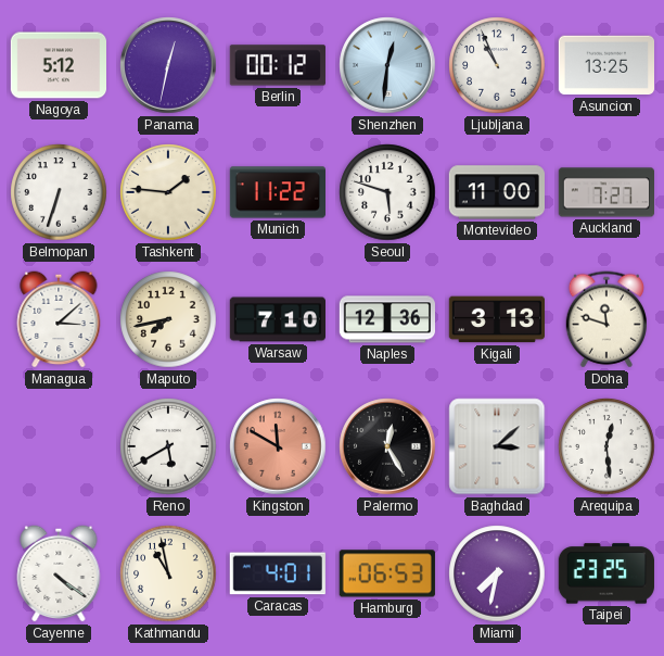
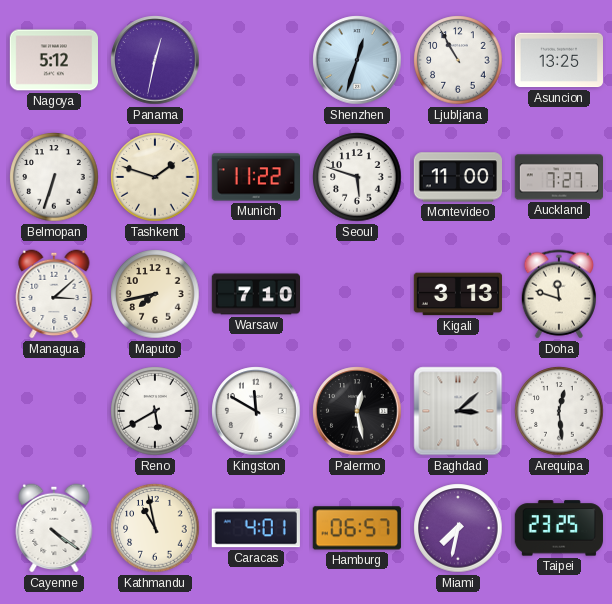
Berlin: 00:12 -> none (278, 65)
Shenzhen: 12:31 -> 12:33 (357, 60)
Ljubljana: 10:56 -> 10:55 (458, 60)
Tashkent: 1:46 -> 1:48 (155, 177)
Naples: 12:36 -> none (386, 319)
Kingston dial: salmon -> white (256, 411)
Palermo: 12:25 -> 12:28 (357, 411)
Hamburg: 06:53 -> 06:57 (357, 528)
